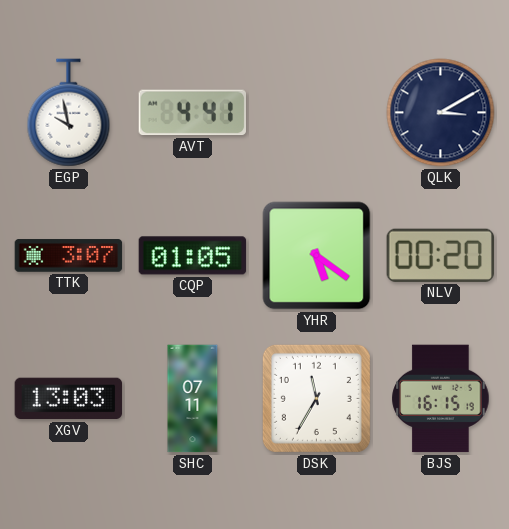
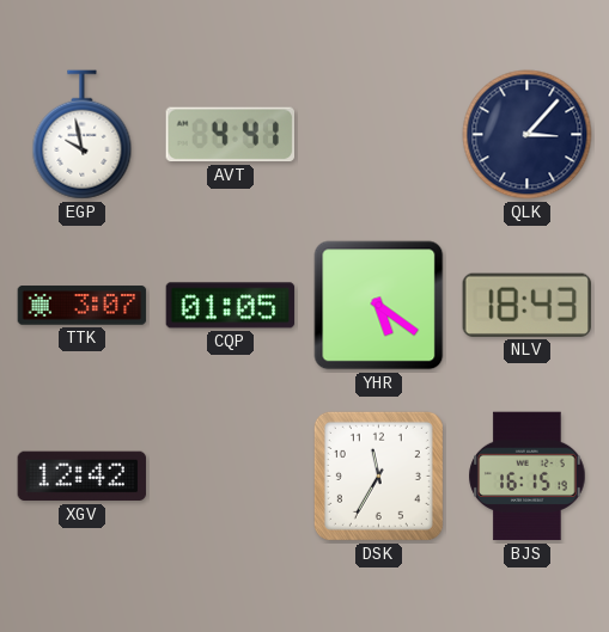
QLK: 3:10 -> 3:07 (528, 135)
NLV: 00:20 -> 18:43 (526, 305)
XGV: 13:03 -> 12:42 (83, 477)
SHC: 07:11 -> none (193, 399)
